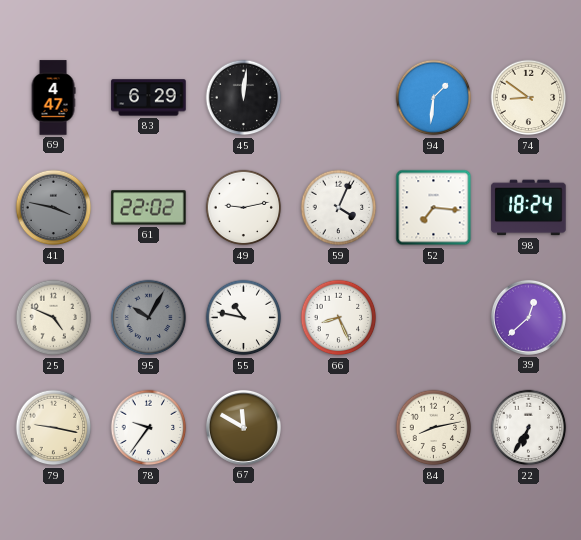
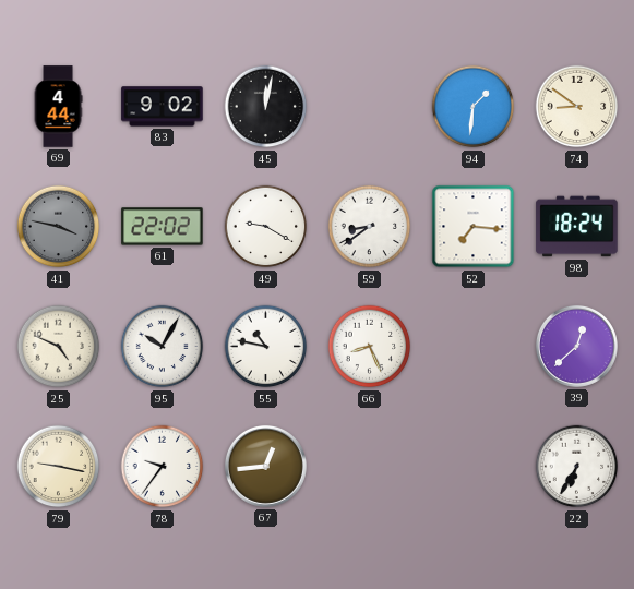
69: 4:47 -> 4:44 (58, 107)
83: 6:29 -> 9:02 (163, 107)
45: 12:01 -> 12:02 (266, 107)
49: 9:13 -> 9:20 (266, 227)
59: 4:04 -> 8:39 (370, 227)
95 dial: grey -> white (163, 347)
67: 11:50 -> 12:44 (265, 466)
84: 8:13 -> none (434, 428)
